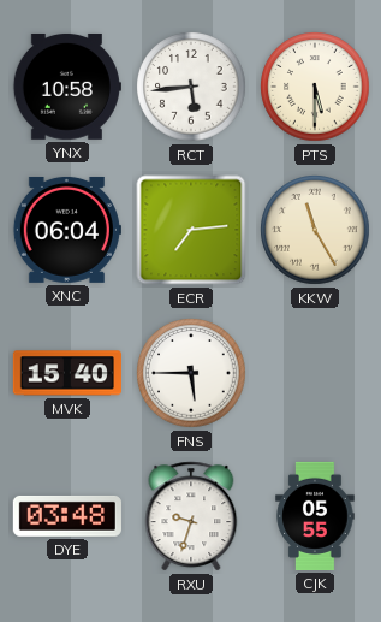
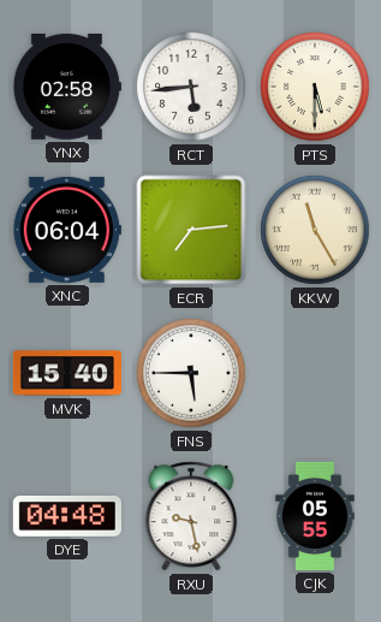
YNX: 10:58 -> 02:58 (67, 87)
DYE: 03:48 -> 04:48 (67, 516)
RXU: 9:33 -> 9:28 (191, 516)
